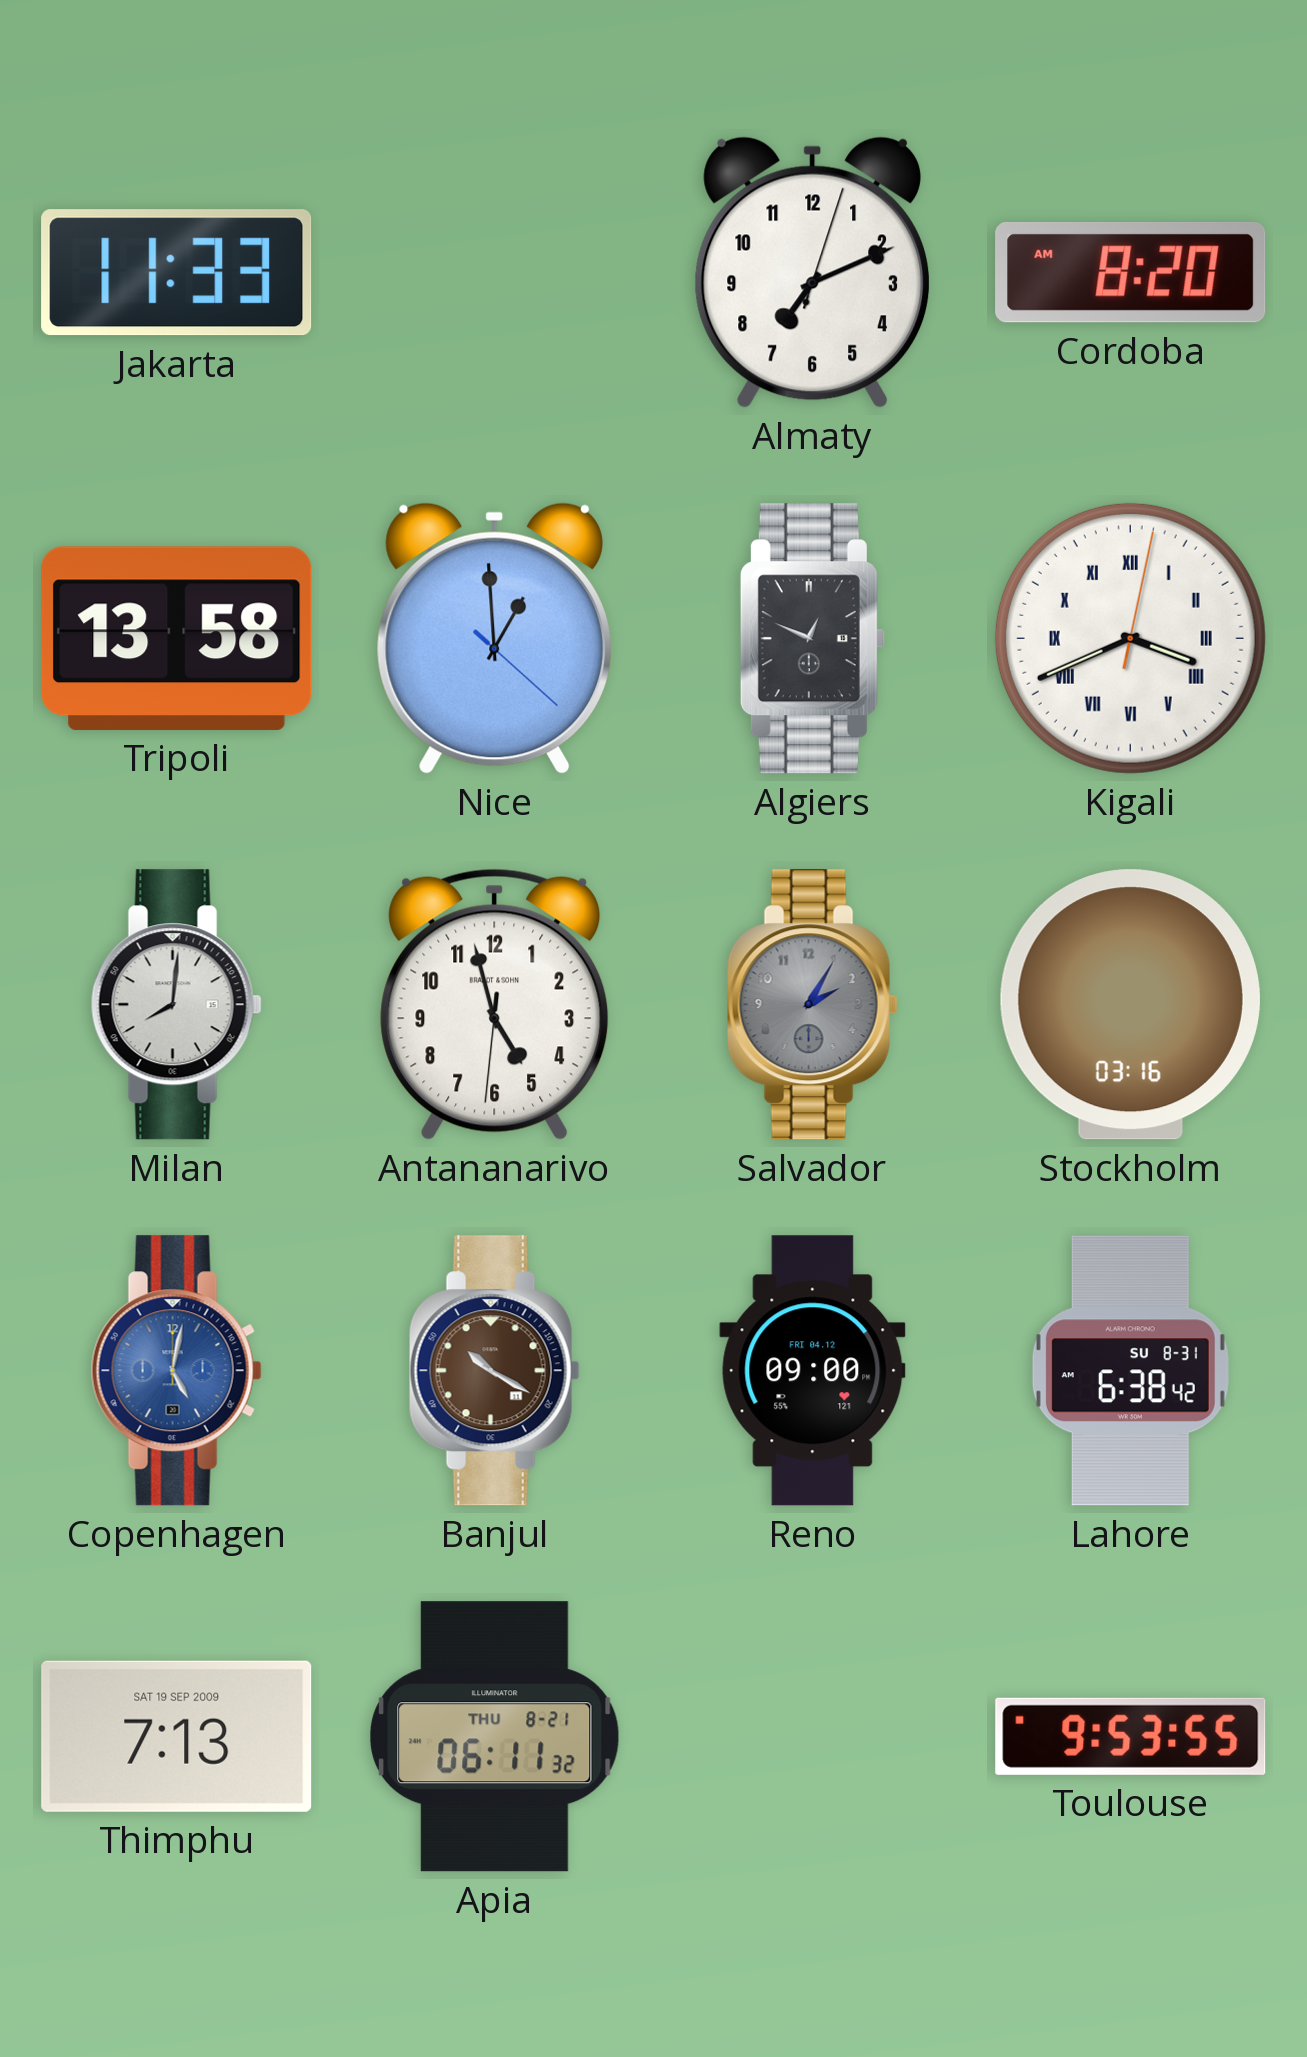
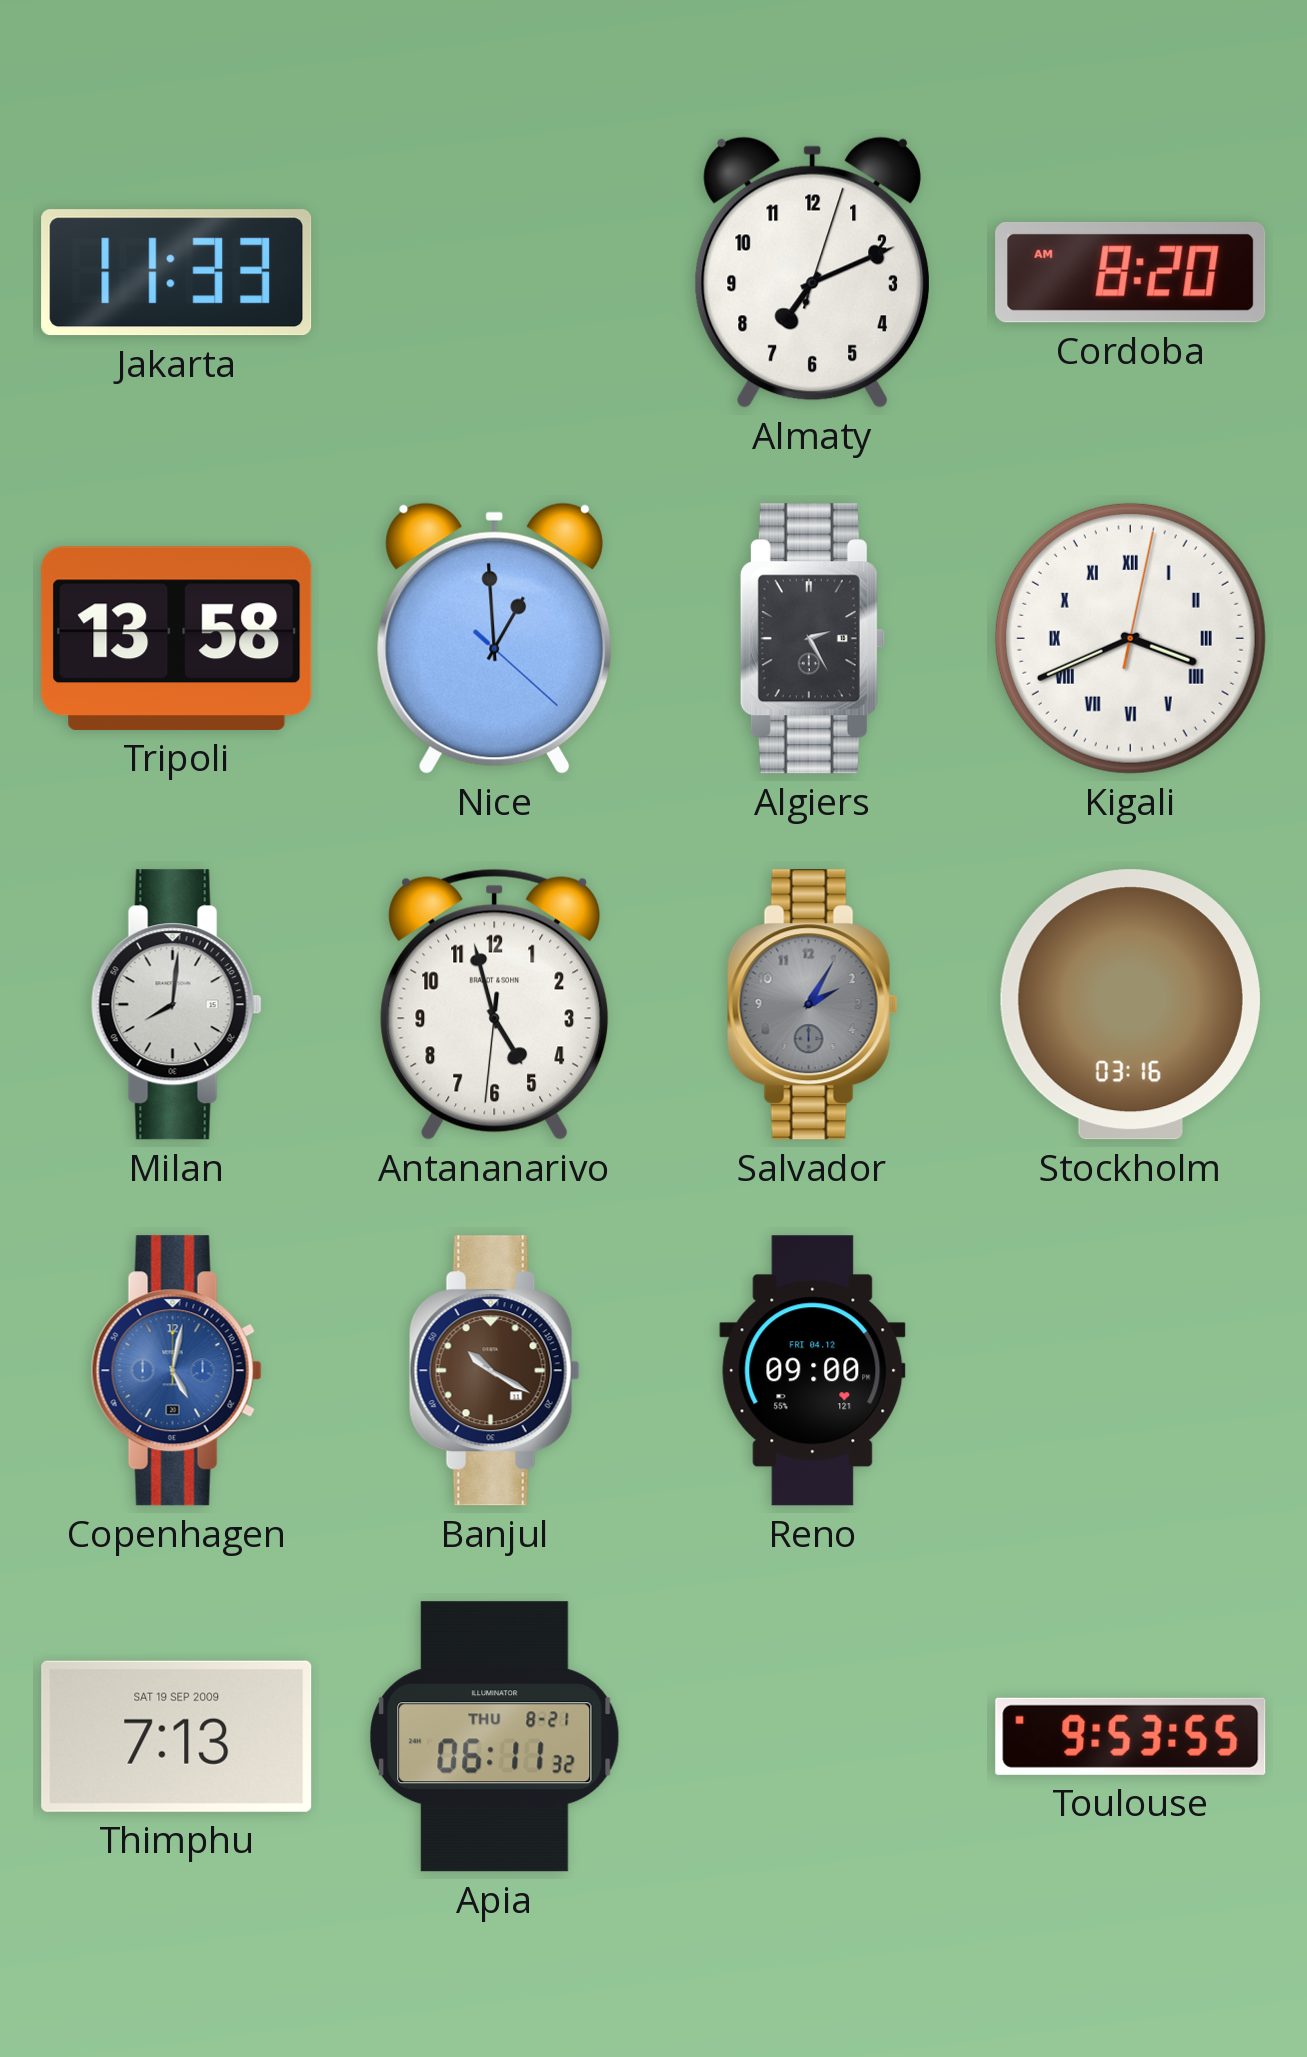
Algiers: 12:49 -> 2:25 (812, 639)
Lahore: 6:38 -> none (1130, 1371)
